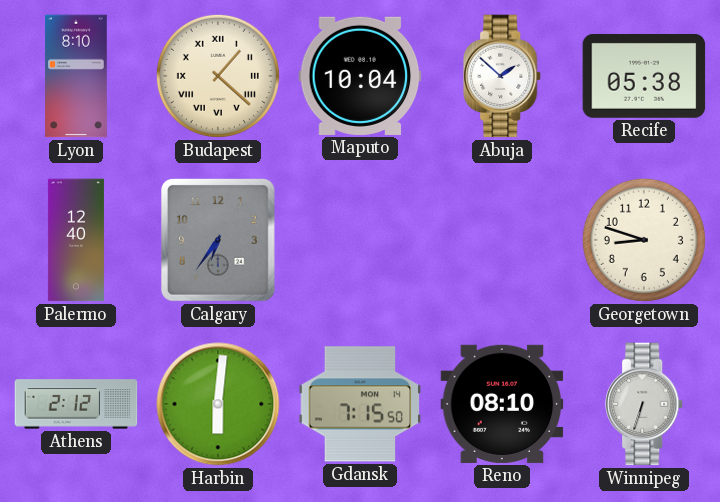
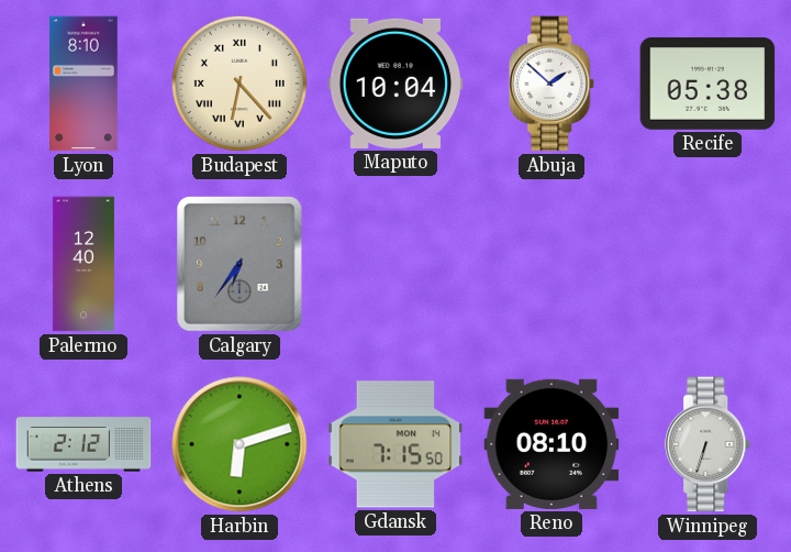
Budapest: 1:22 -> 6:23 (239, 84)
Georgetown: 8:48 -> none (644, 240)
Harbin: 6:01 -> 6:12 (239, 444)
